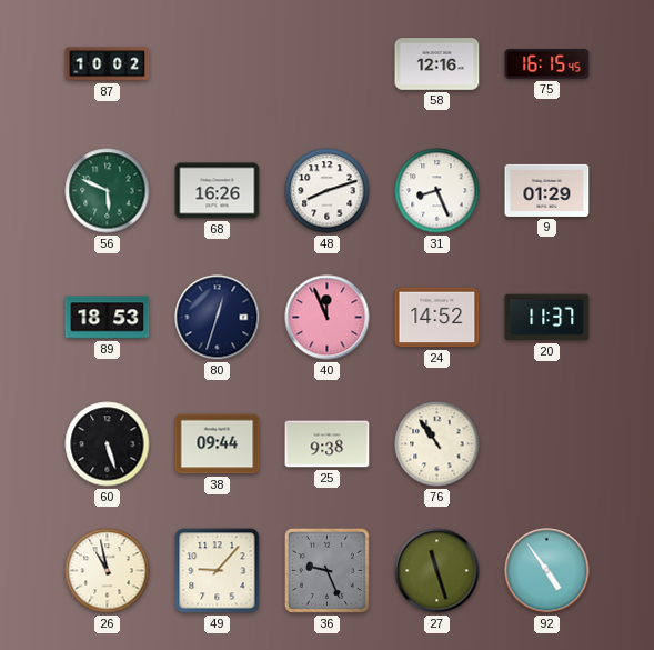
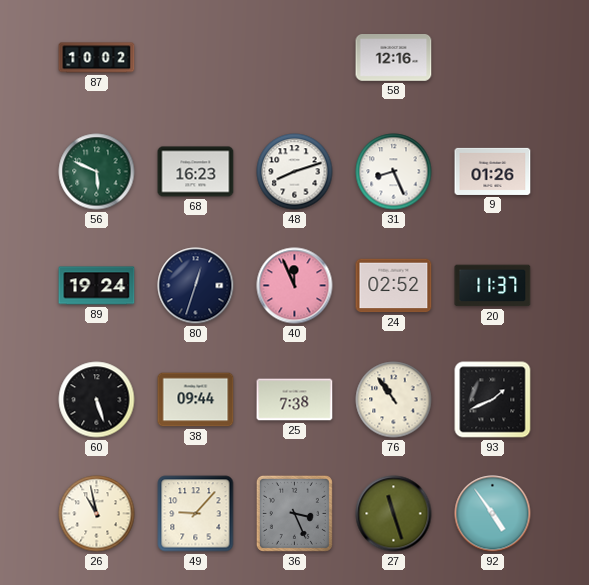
75: 16:15 -> none (547, 64)
68: 16:26 -> 16:23 (196, 172)
9: 01:29 -> 01:26 (493, 171)
89: 18:53 -> 19:24 (97, 286)
24: 14:52 -> 02:52 (394, 286)
25: 9:38 -> 7:38 (295, 400)
93: none -> 1:41 (493, 400)
36: 9:26 -> 3:26 (294, 513)
